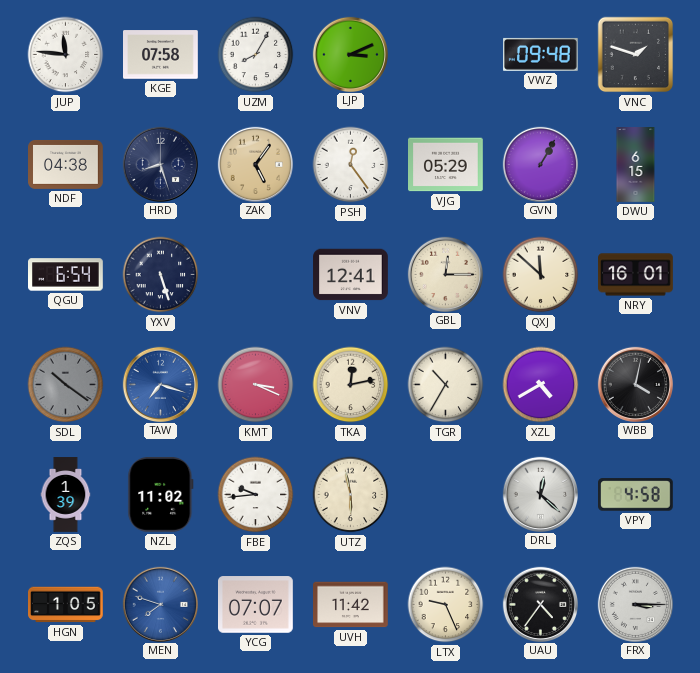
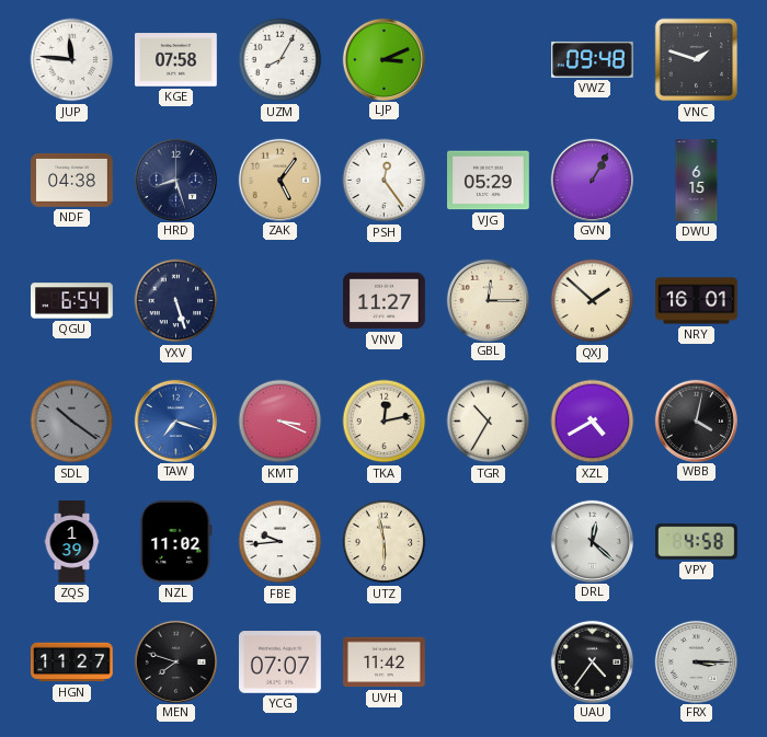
VNV: 12:41 -> 11:27 (385, 301)
QXJ: 11:52 -> 1:52 (593, 301)
HGN: 1:05 -> 11:27 (72, 663)
MEN dial: blue -> black (175, 661)
LTX: 9:26 -> none (446, 605)
